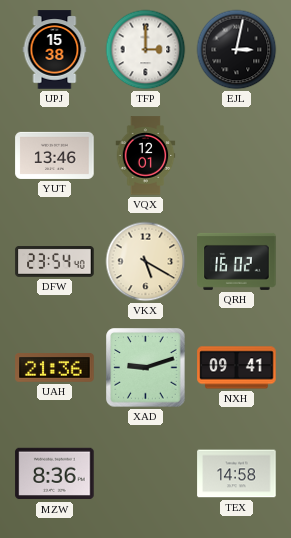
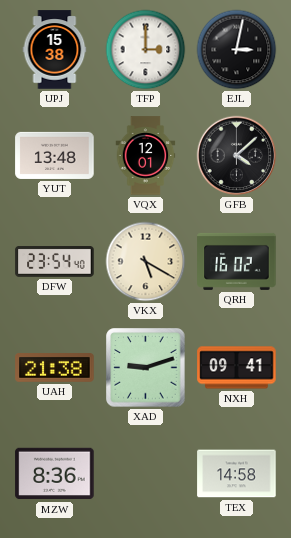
YUT: 13:46 -> 13:48 (55, 155)
GFB: none -> 4:08 (237, 156)
UAH: 21:36 -> 21:38 (55, 368)
